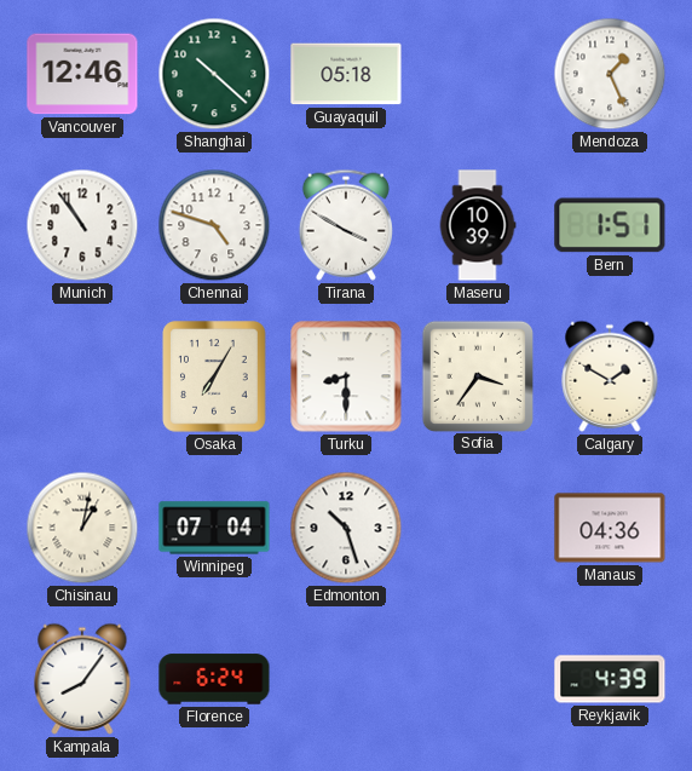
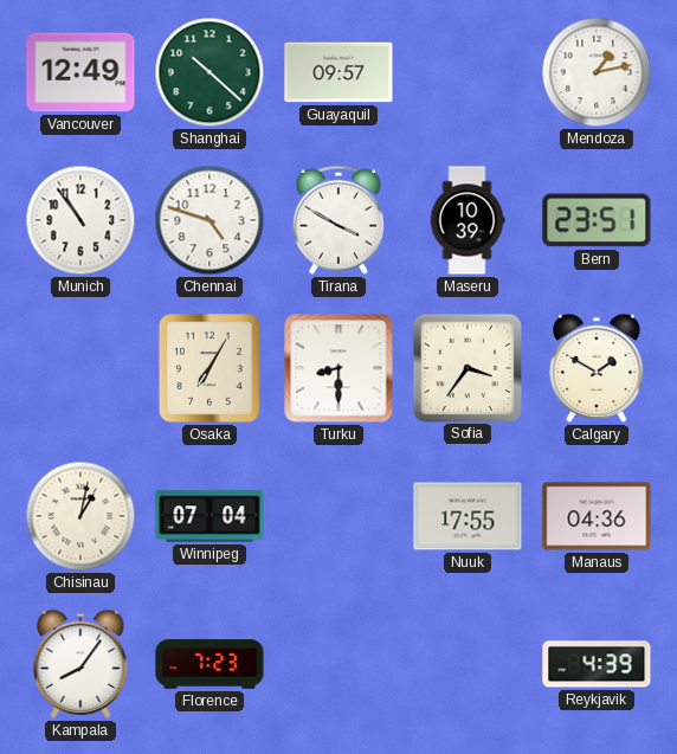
Vancouver: 12:46 -> 12:49 (80, 72)
Guayaquil: 05:18 -> 09:57 (338, 72)
Mendoza: 1:26 -> 1:13 (597, 72)
Bern: 1:51 -> 23:51 (597, 220)
Edmonton: 10:27 -> none (346, 528)
Nuuk: none -> 17:55 (468, 516)
Florence: 6:24 -> 7:23 (209, 664)
